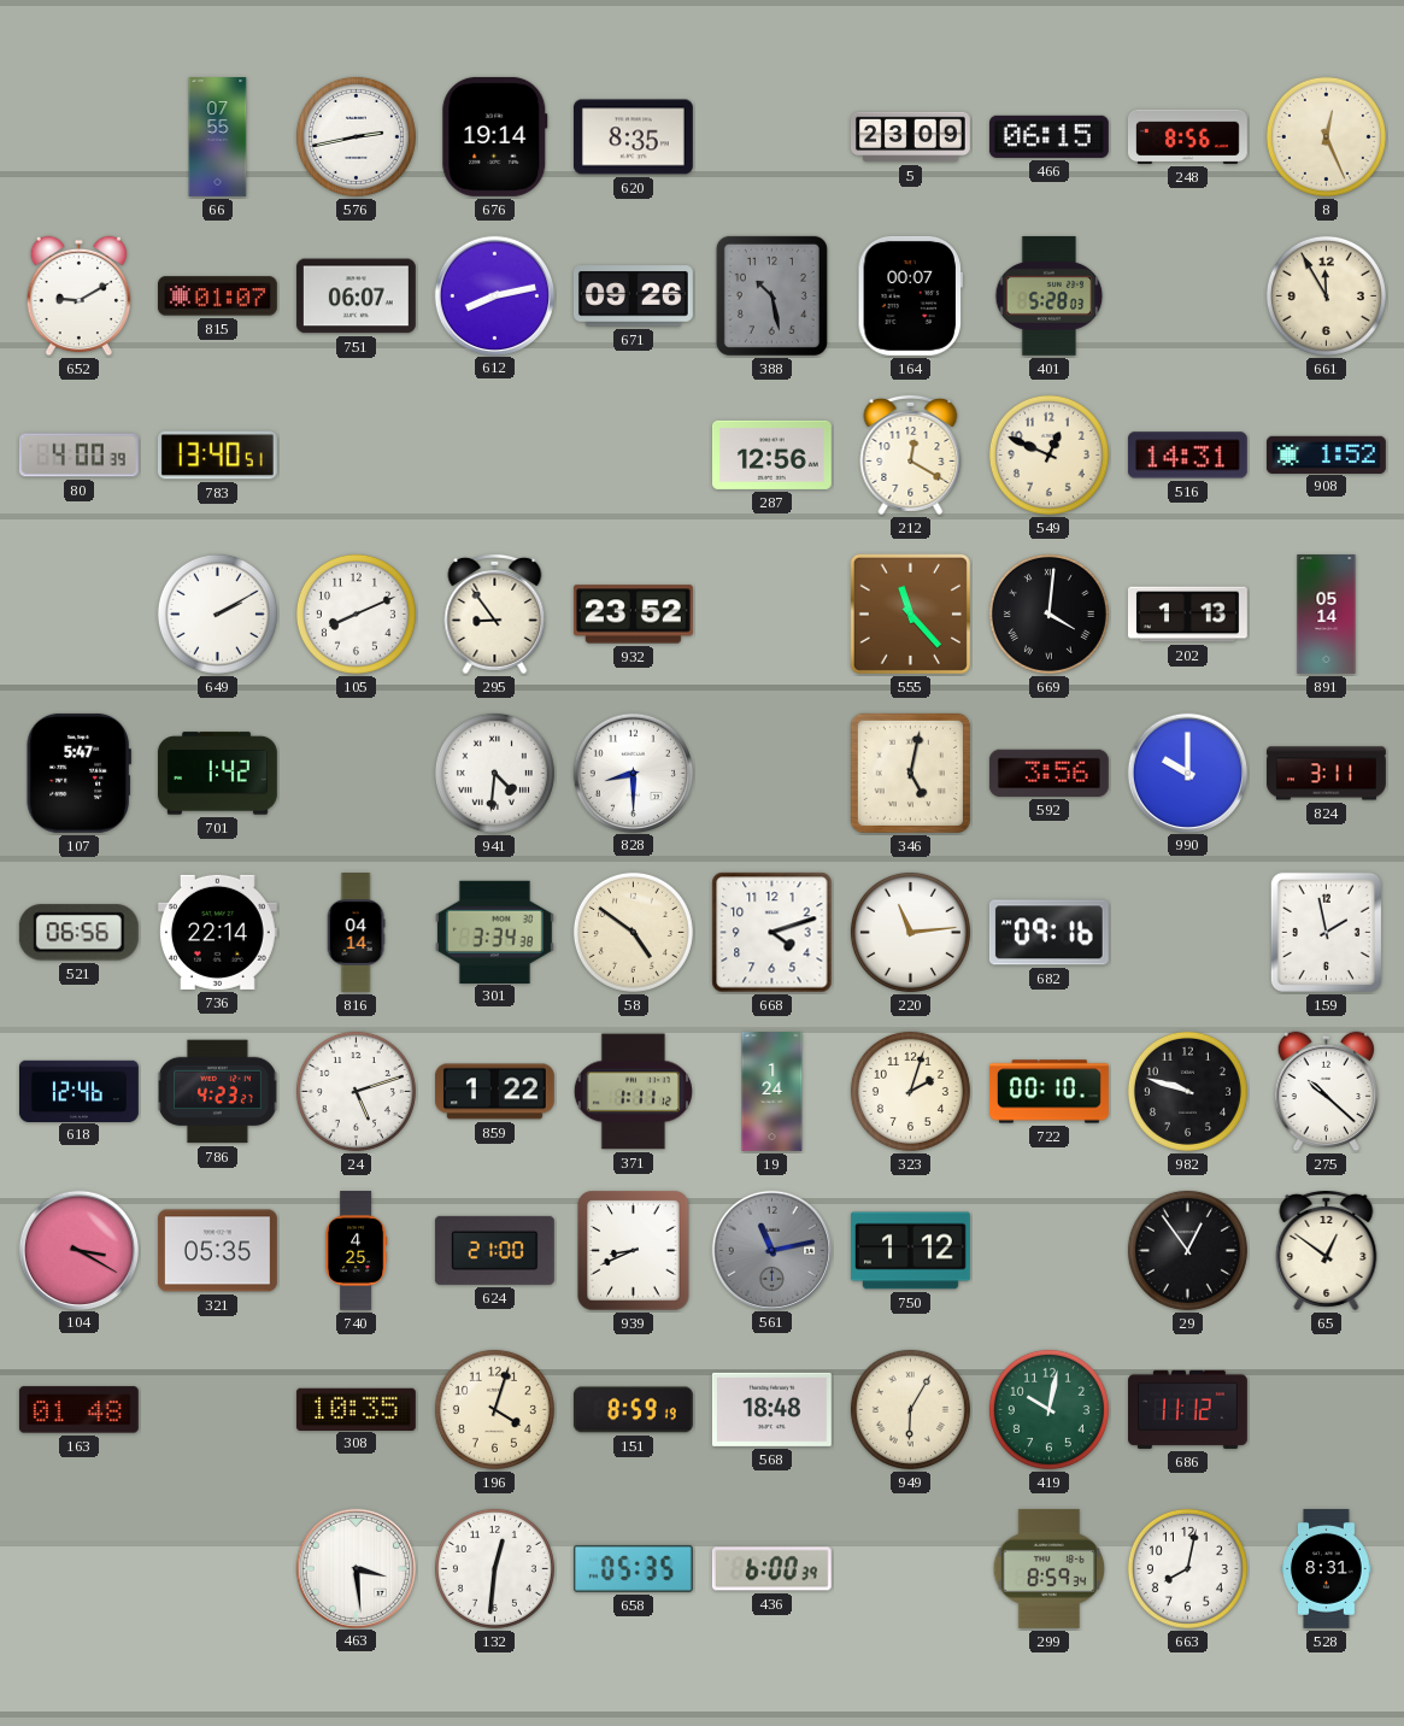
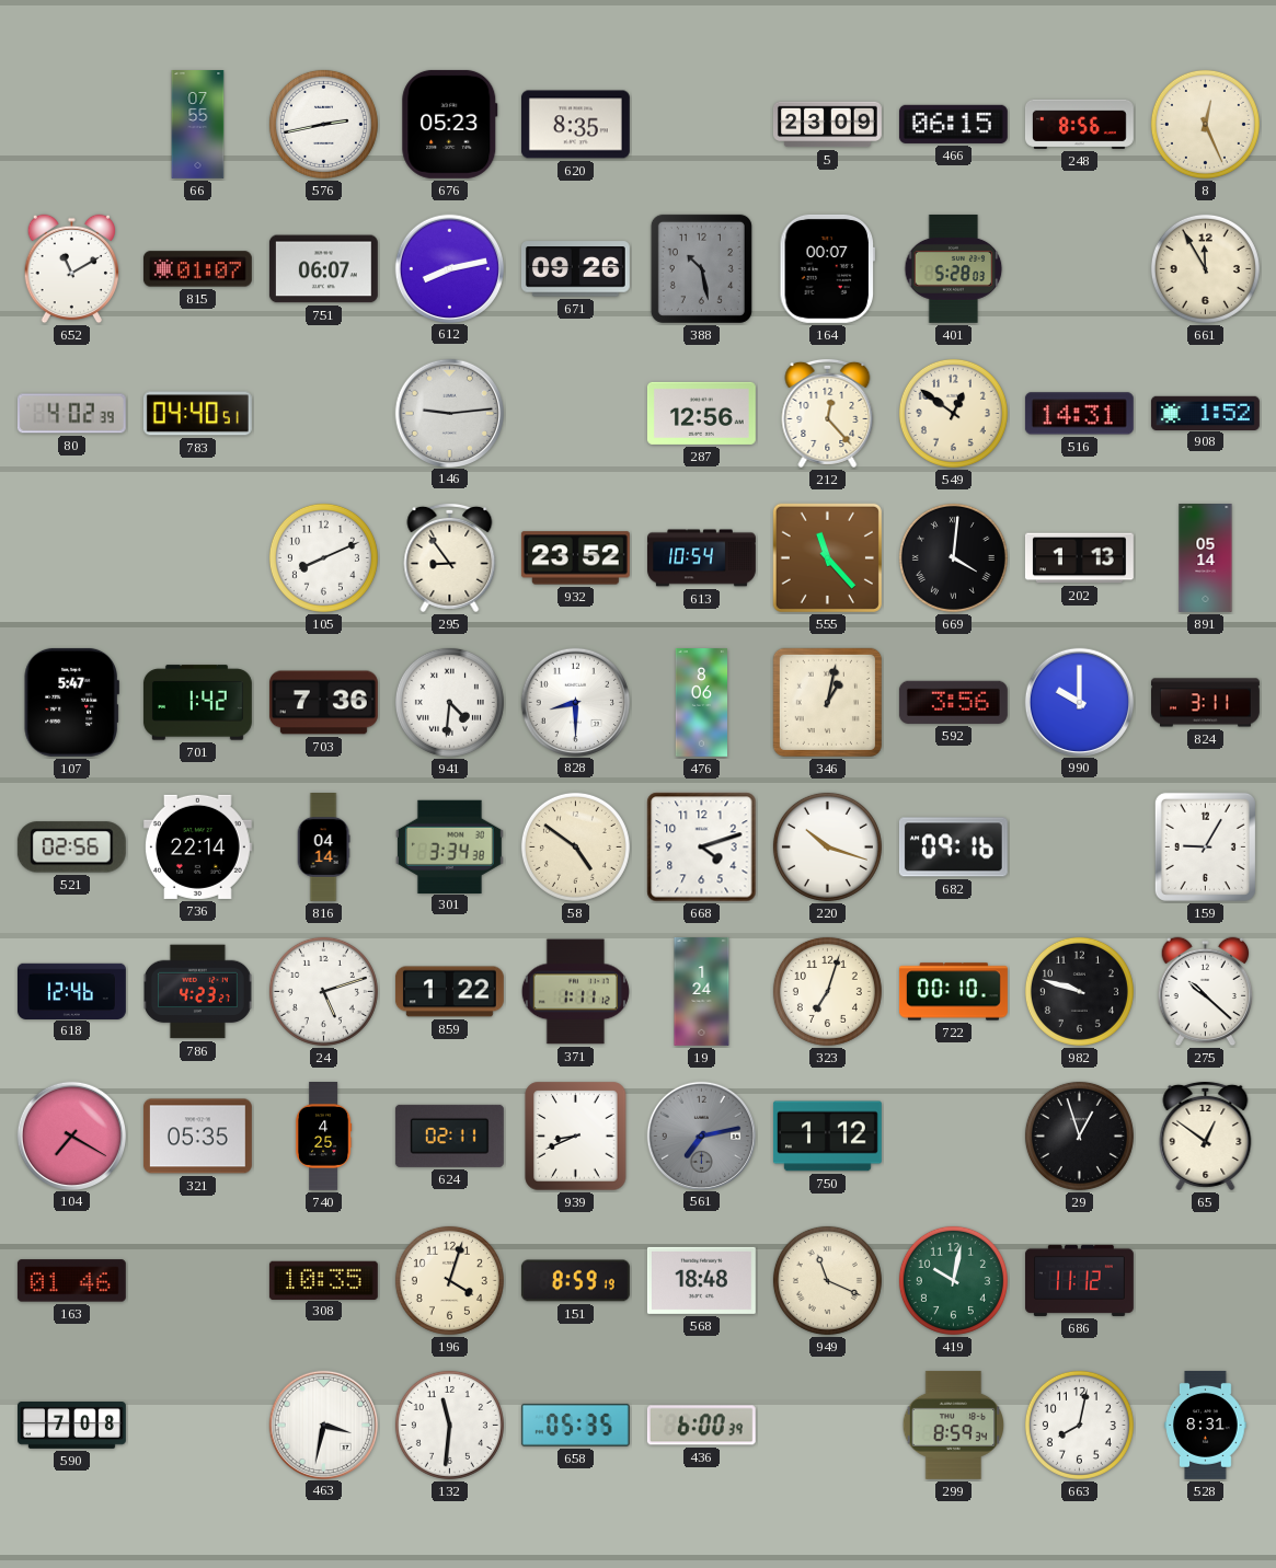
676: 19:14 -> 05:23 (450, 124)
652: 9:10 -> 11:10 (72, 269)
80: 4:00 -> 4:02 (71, 414)
783: 13:40 -> 04:40 (197, 414)
146: none -> 9:14 (449, 413)
212: 12:20 -> 12:23 (828, 413)
549: 12:49 -> 12:51 (953, 413)
649: 2:10 -> none (217, 614)
613: none -> 10:54 (702, 558)
703: none -> 7:36 (323, 703)
476: none -> 8:06 (701, 703)
346: 5:02 -> 1:02 (827, 702)
521: 06:56 -> 02:56 (71, 848)
220: 11:14 -> 10:18 (827, 846)
159: 1:58 -> 9:05 (1205, 846)
323: 2:03 -> 7:03 (827, 991)
104: 3:20 -> 7:20 (71, 1135)
624: 21:00 -> 02:11 (449, 1135)
561: 11:13 -> 7:13 (701, 1135)
29: 12:54 -> 12:57 (1079, 1135)
163: 01:48 -> 01:46 (71, 1281)
949: 6:05 -> 11:19 (827, 1280)
590: none -> 7:08 (72, 1426)
463: 3:29 -> 3:32 (323, 1425)
132: 12:31 -> 11:31 (449, 1425)
